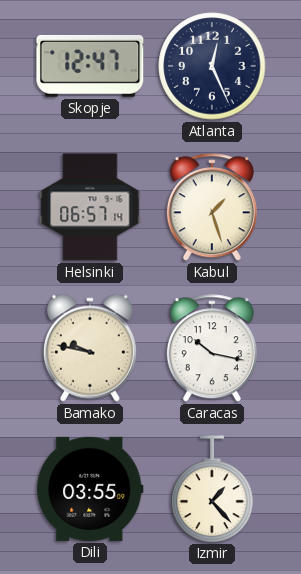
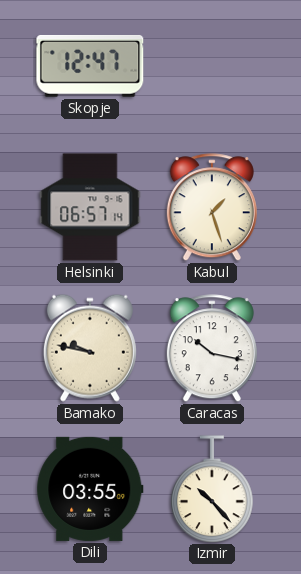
Atlanta: 12:26 -> none (212, 66)
Izmir: 1:23 -> 10:23 (212, 489)
